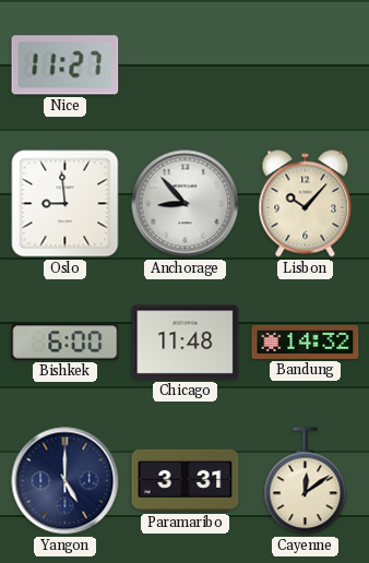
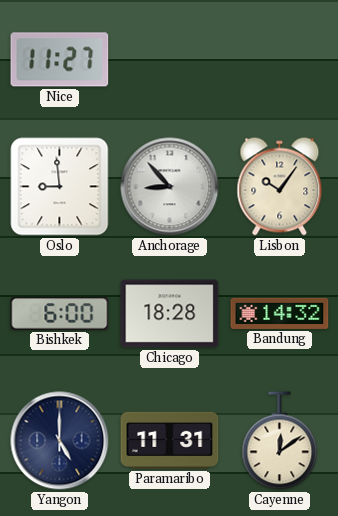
Lisbon: 10:07 -> 10:06 (280, 187)
Chicago: 11:48 -> 18:28 (170, 314)
Paramaribo: 3:31 -> 11:31 (170, 440)
